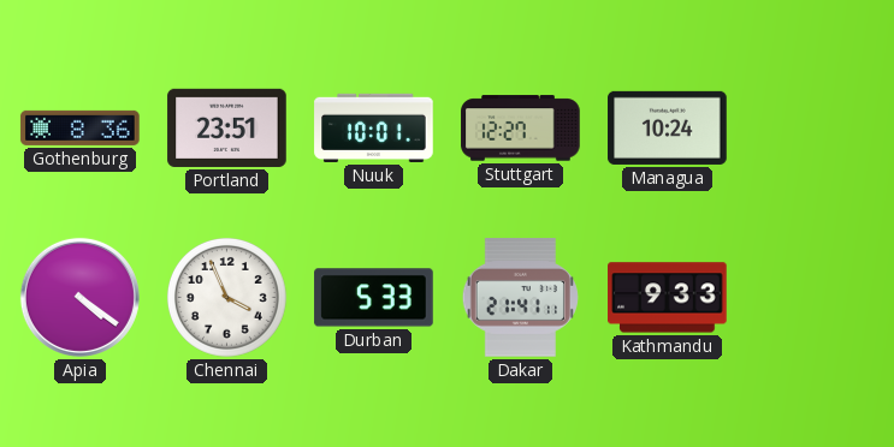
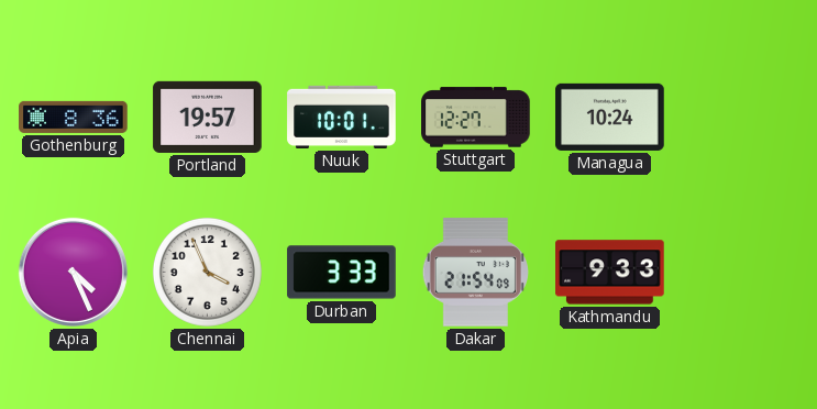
Portland: 23:51 -> 19:57 (208, 117)
Apia: 4:21 -> 4:26 (73, 272)
Durban: 5:33 -> 3:33 (342, 273)
Dakar: 21:41 -> 21:54 (475, 273)
